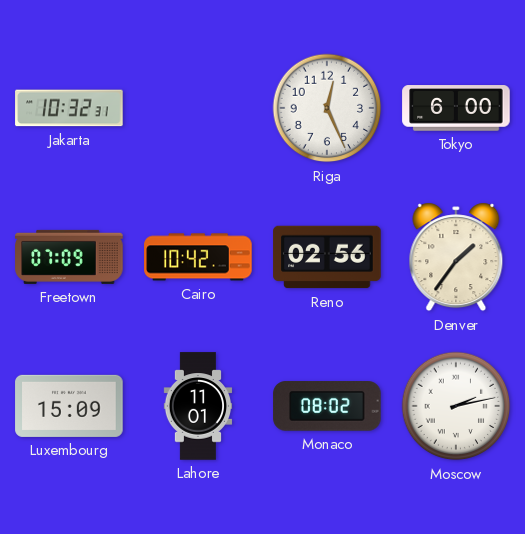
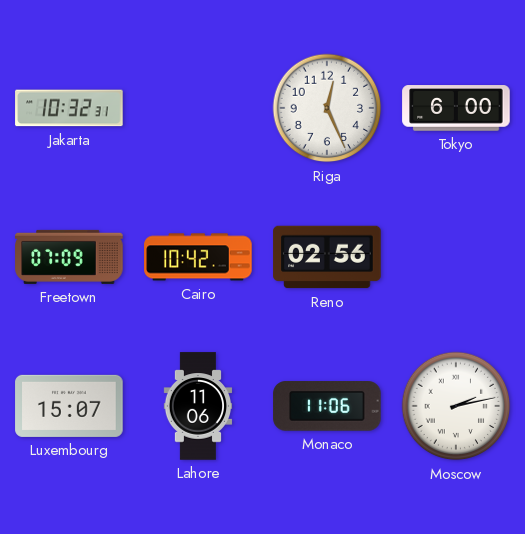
Denver: 1:36 -> none (456, 257)
Luxembourg: 15:09 -> 15:07 (69, 406)
Lahore: 11:01 -> 11:06 (198, 406)
Monaco: 08:02 -> 11:06 (327, 406)
